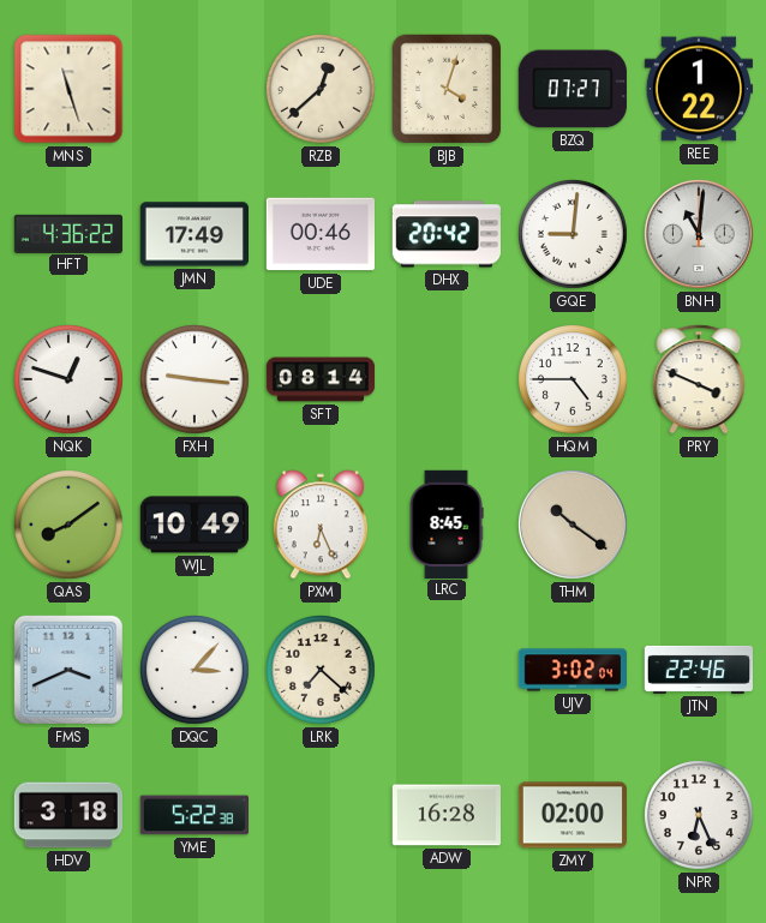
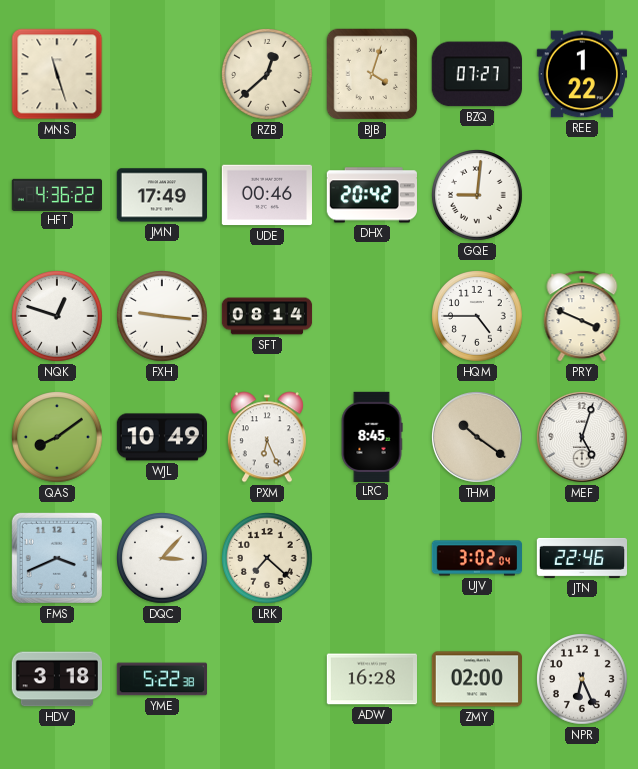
BNH: 11:01 -> none (699, 234)
MEF: none -> 5:03 (582, 437)
